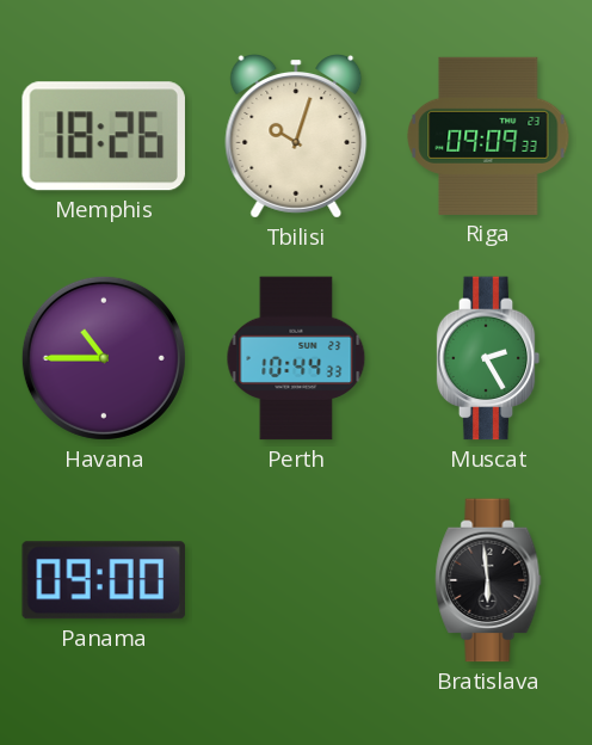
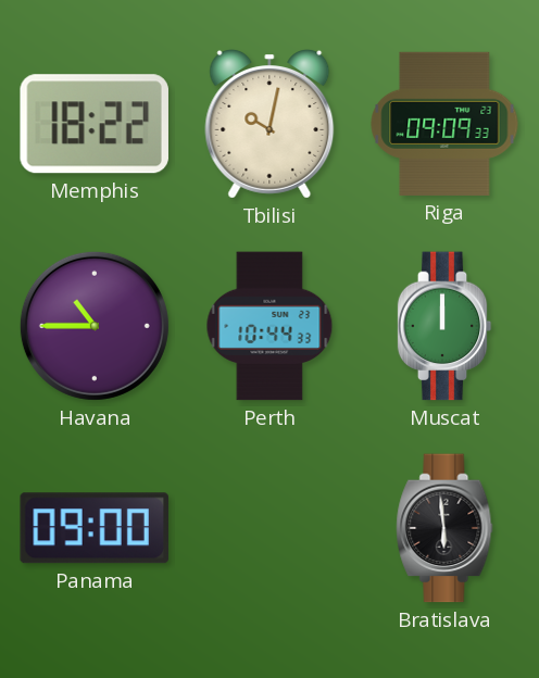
Memphis: 18:26 -> 18:22 (95, 124)
Tbilisi: 10:03 -> 10:02 (269, 125)
Muscat: 2:25 -> 12:00 (444, 326)
